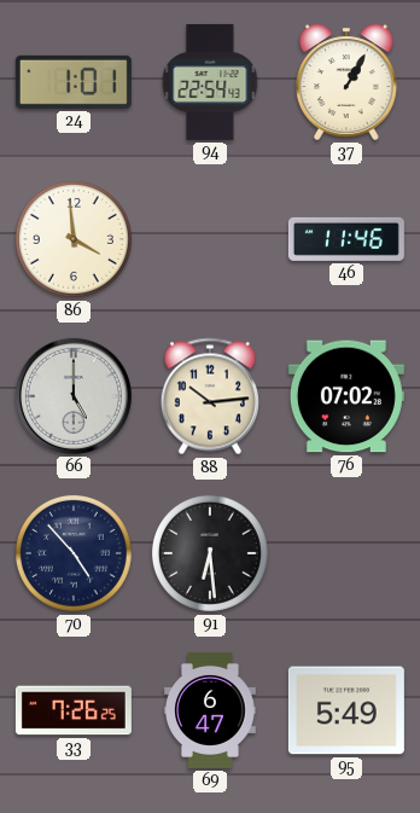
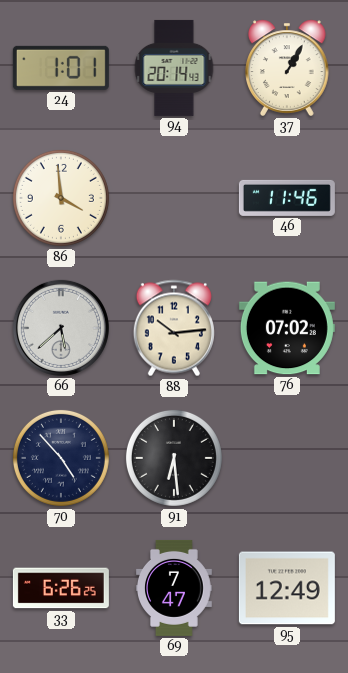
94: 22:54 -> 20:14 (174, 68)
66: 5:00 -> 5:38 (61, 328)
33: 7:26 -> 6:26 (61, 588)
69: 6:47 -> 7:47 (175, 588)
95: 5:49 -> 12:49 (287, 588)
